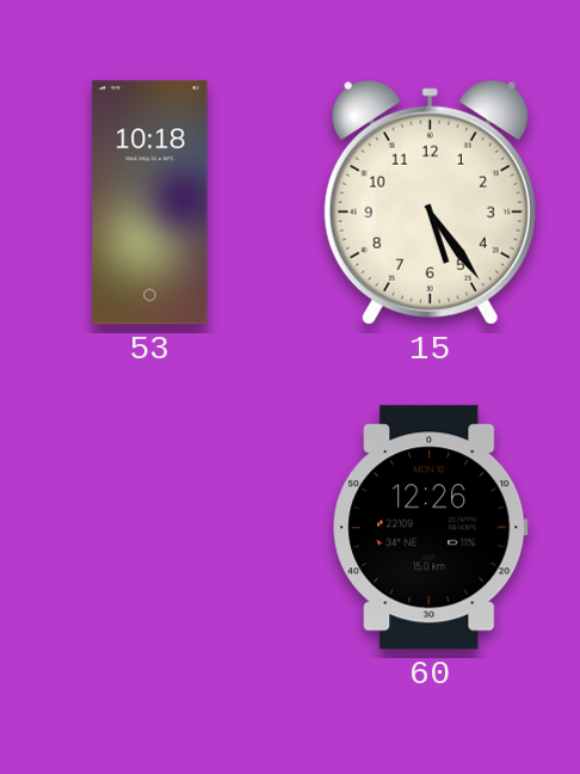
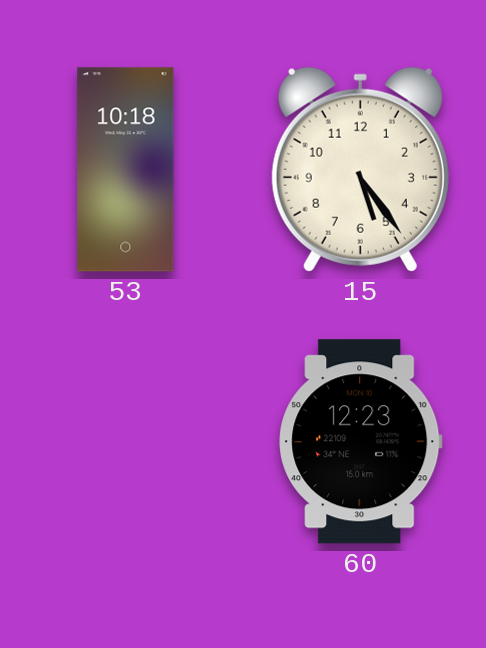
60: 12:26 -> 12:23 (361, 442)
